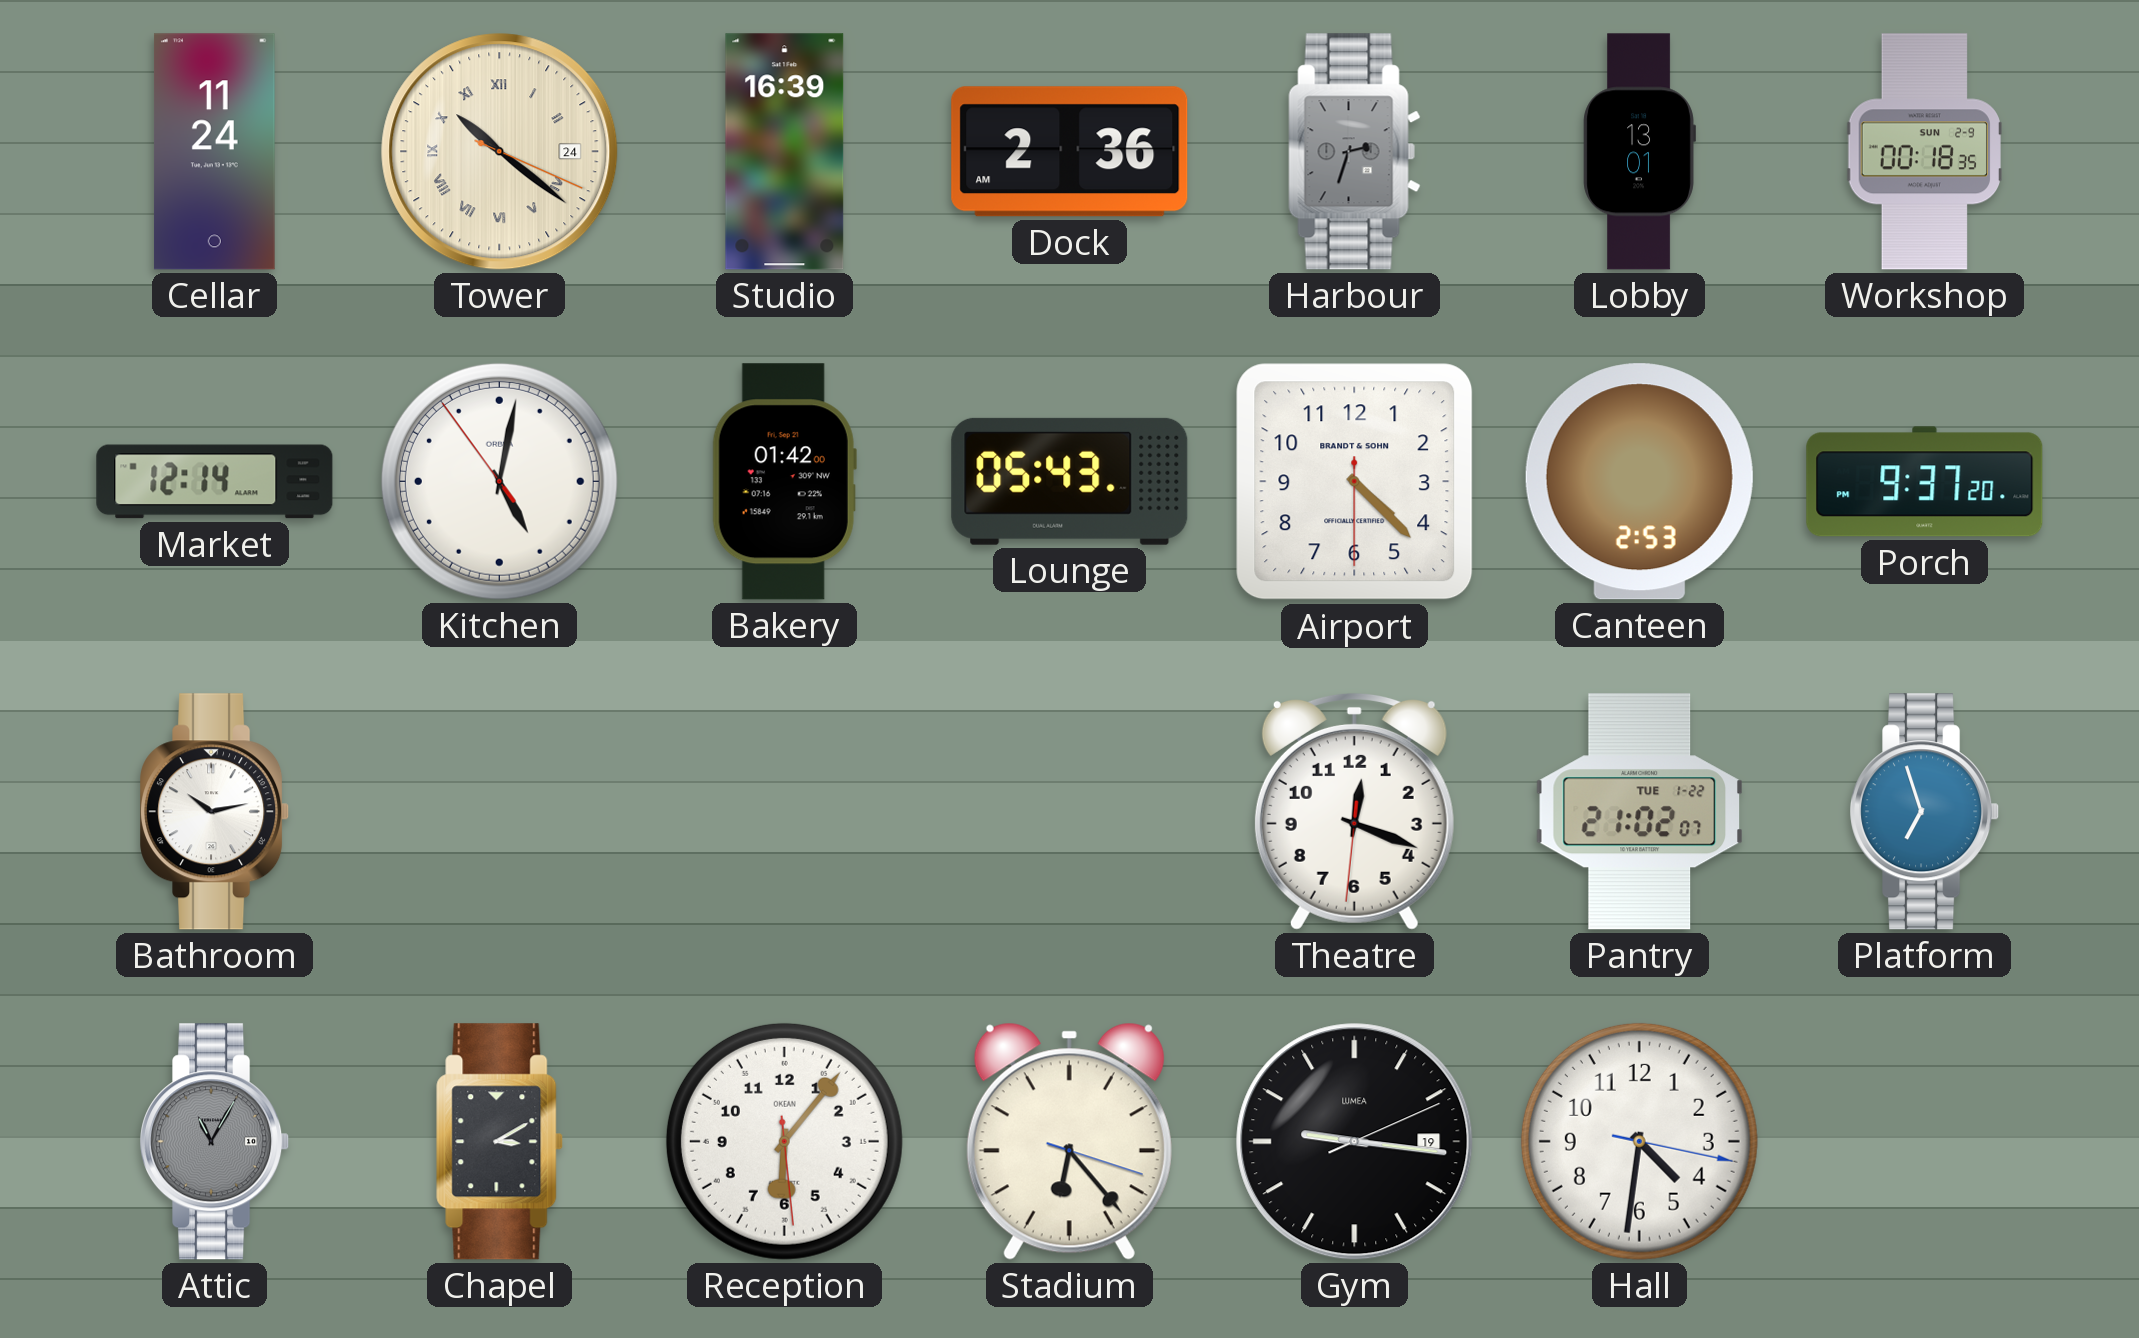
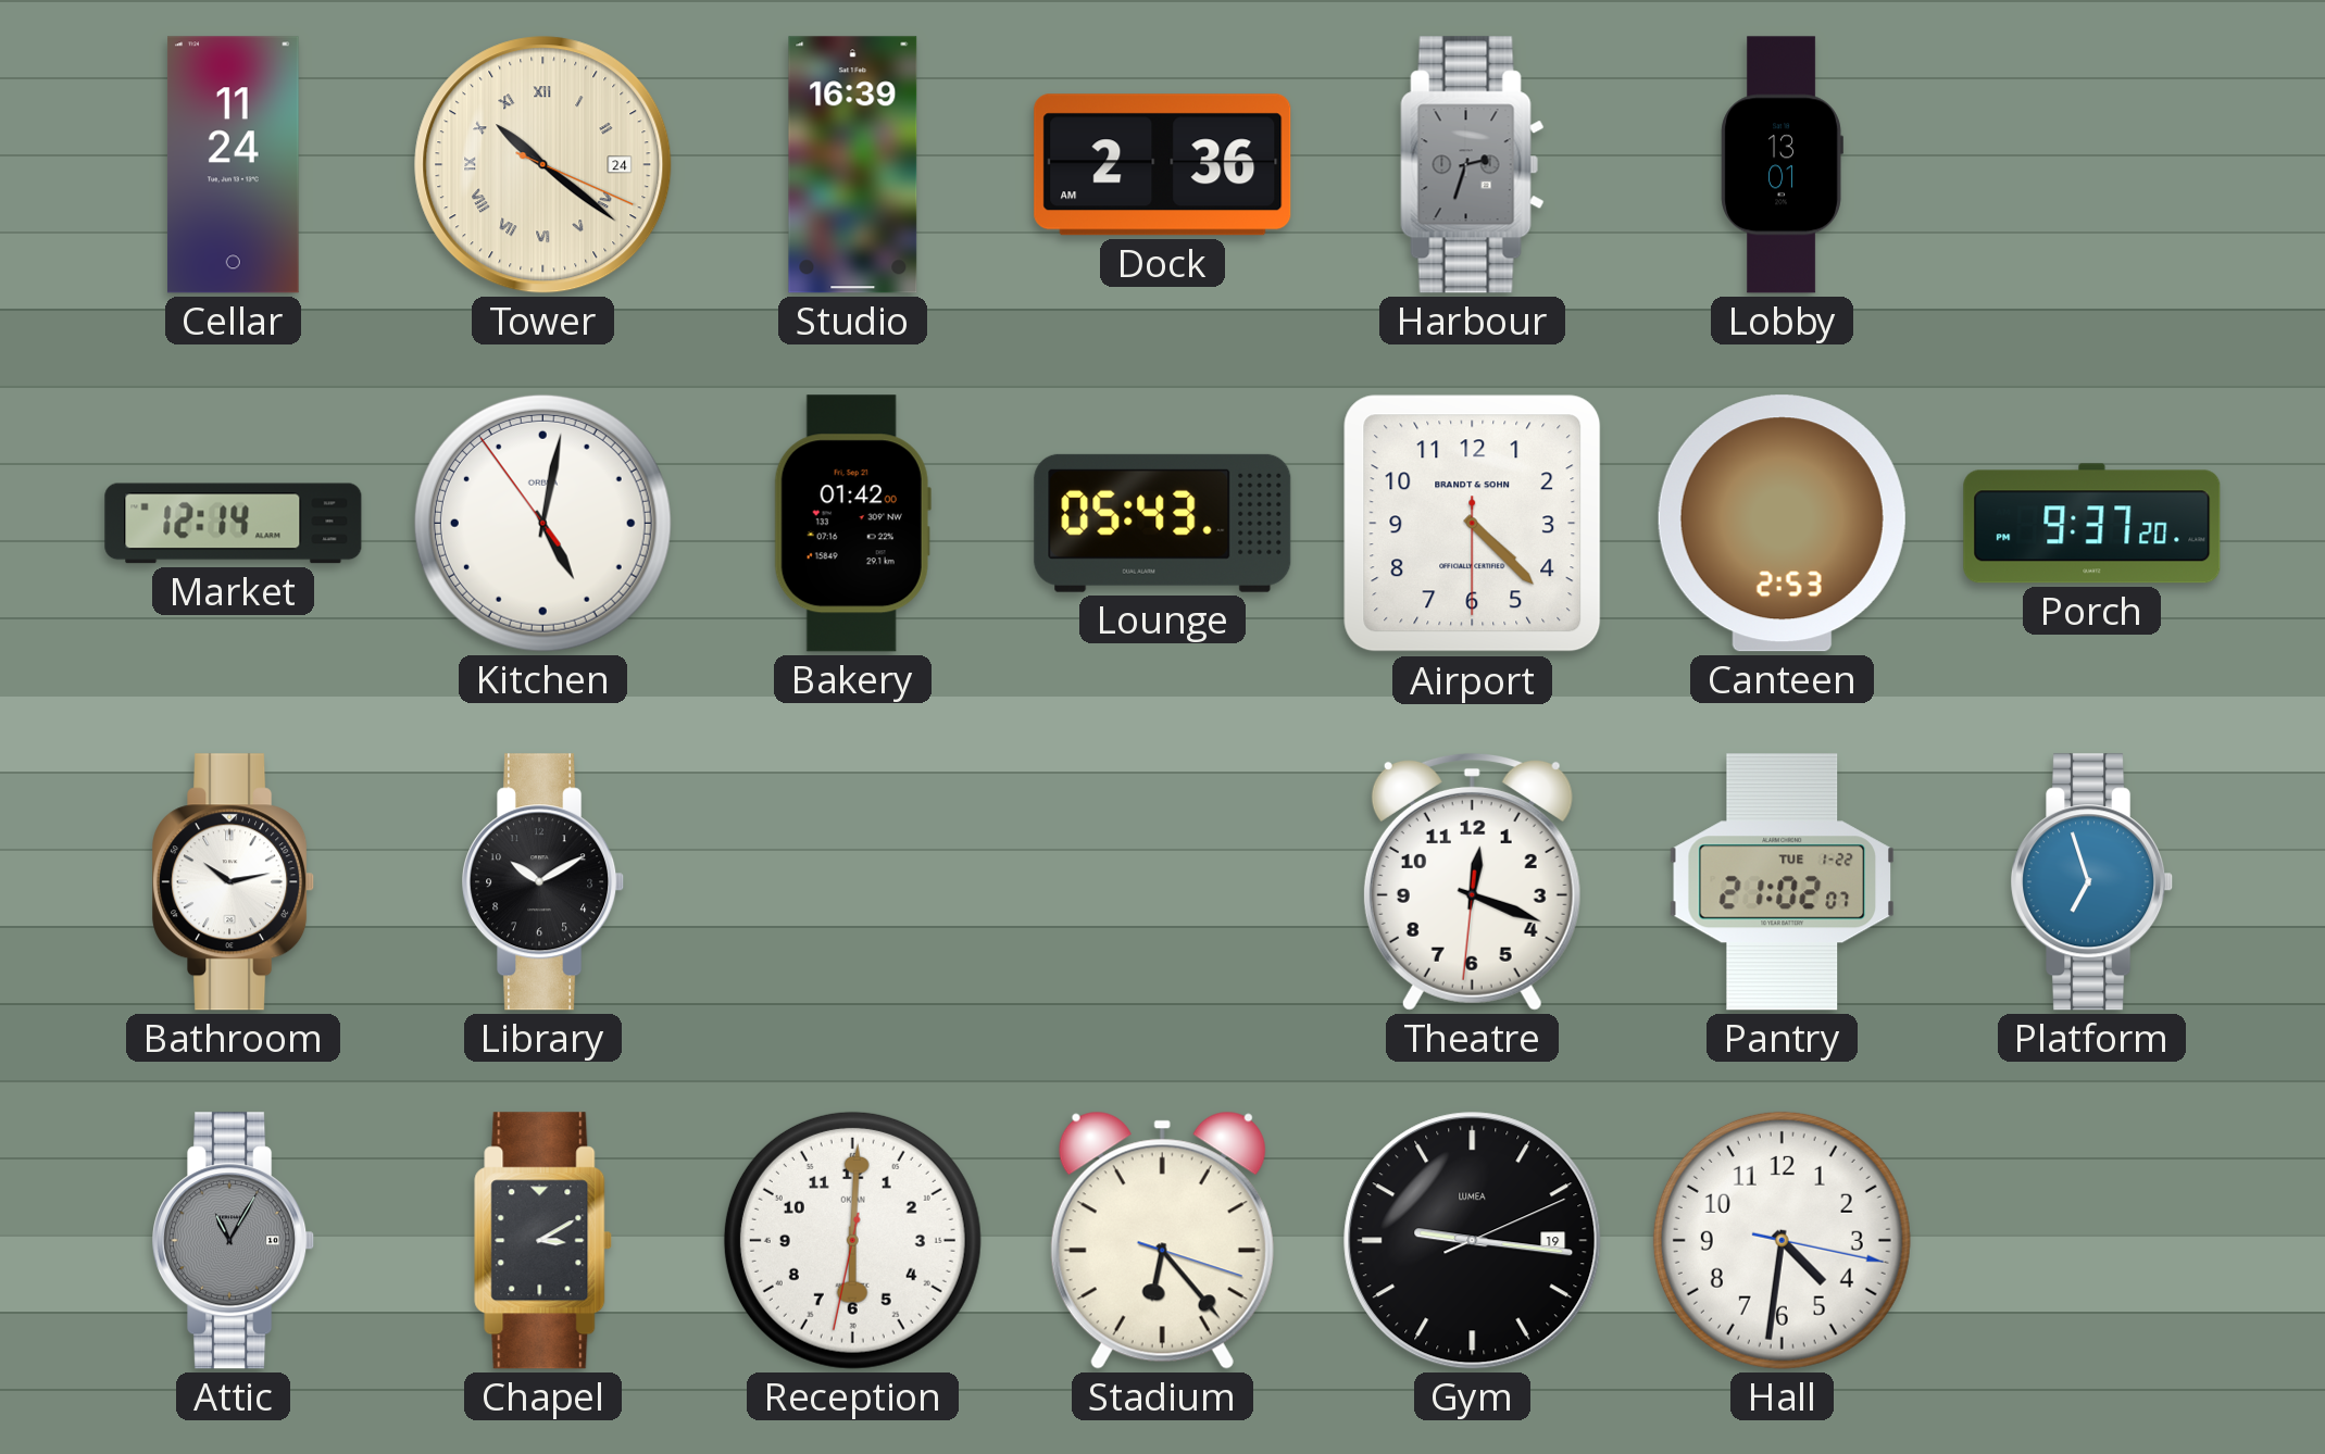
Workshop: 00:18 -> none (1925, 152)
Library: none -> 10:10 (543, 882)
Reception: 6:06 -> 6:00 (852, 1240)
